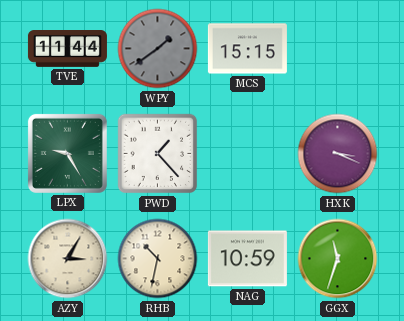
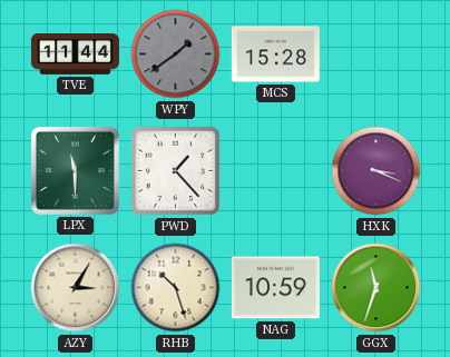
MCS: 15:15 -> 15:28 (275, 54)
LPX: 9:25 -> 11:30 (75, 170)
RHB: 10:32 -> 10:27 (176, 288)
